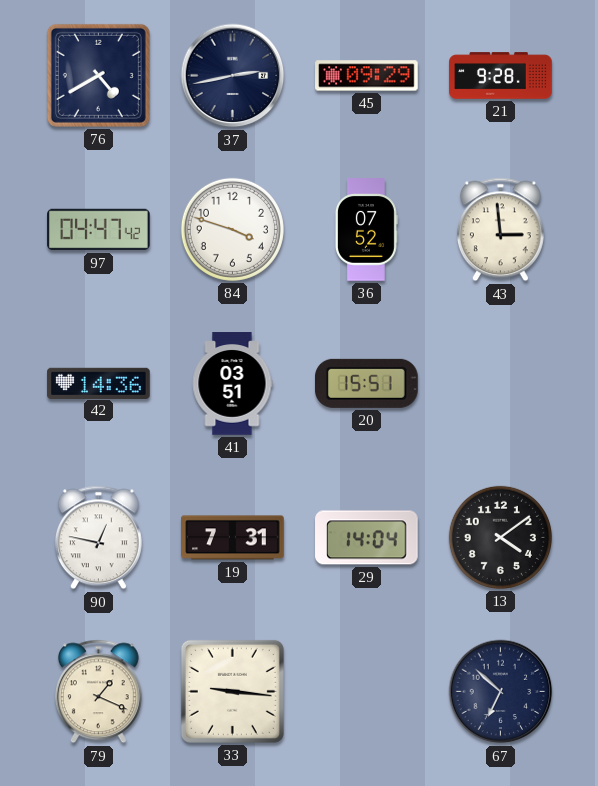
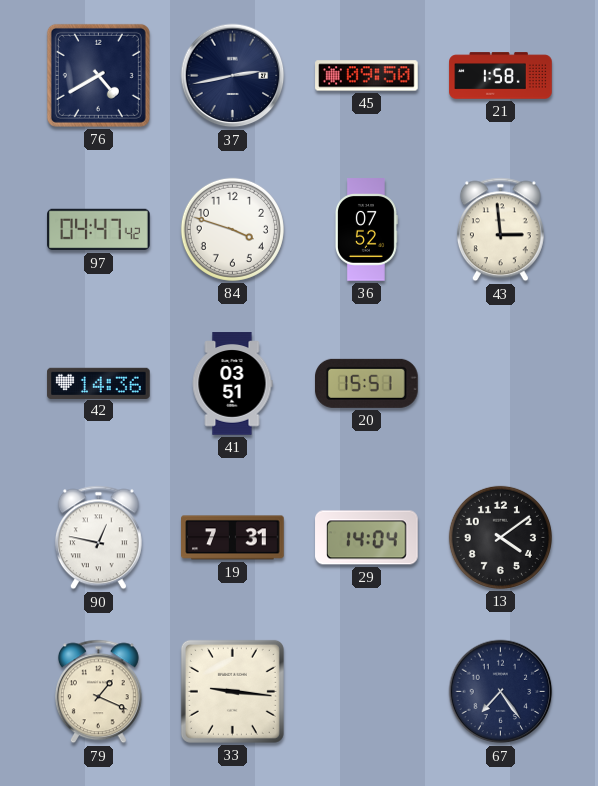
45: 09:29 -> 09:50 (367, 76)
21: 9:28 -> 1:58 (501, 76)
67: 6:52 -> 7:24 (501, 692)
